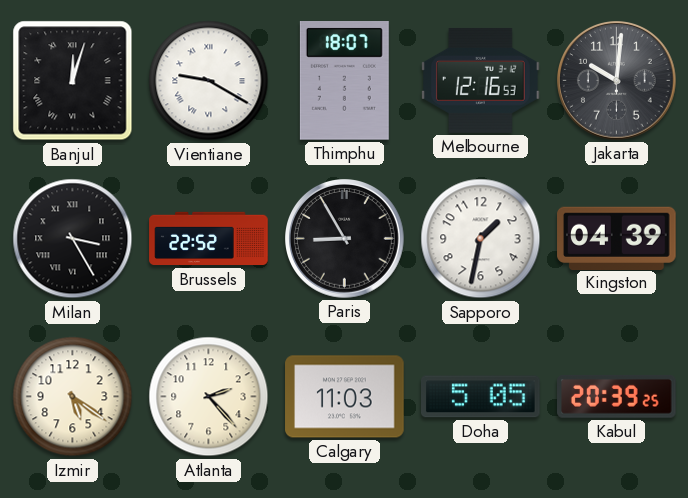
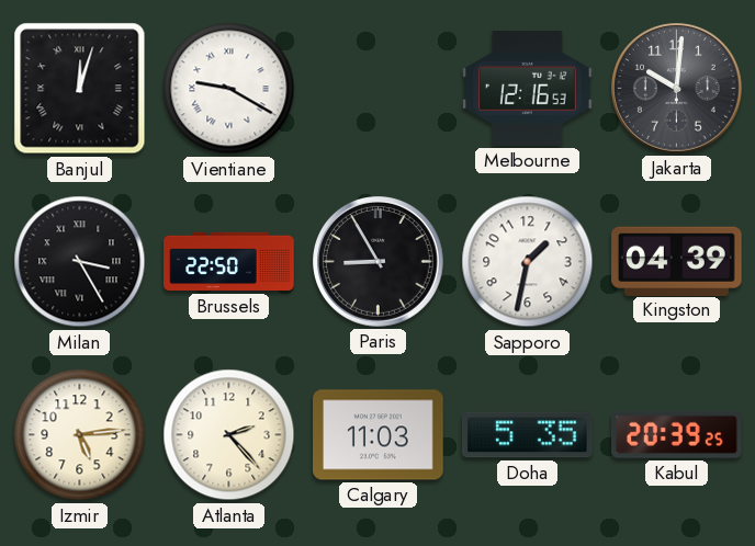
Thimphu: 18:07 -> none (344, 81)
Brussels: 22:52 -> 22:50 (229, 262)
Izmir: 5:21 -> 5:14 (80, 435)
Doha: 5:05 -> 5:35 (528, 435)
